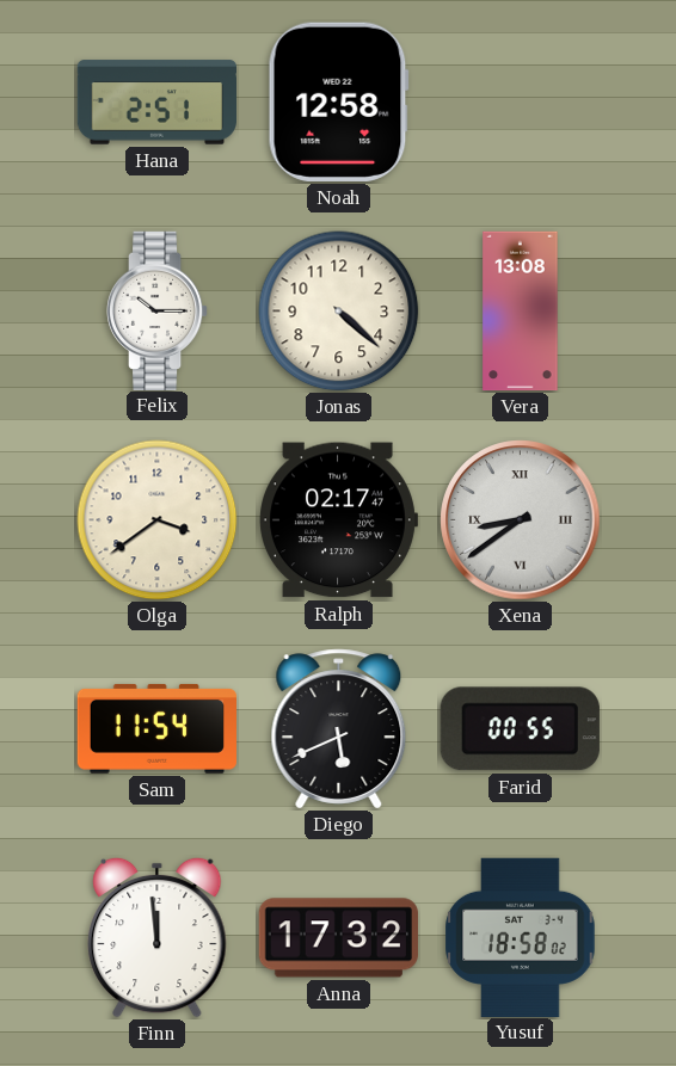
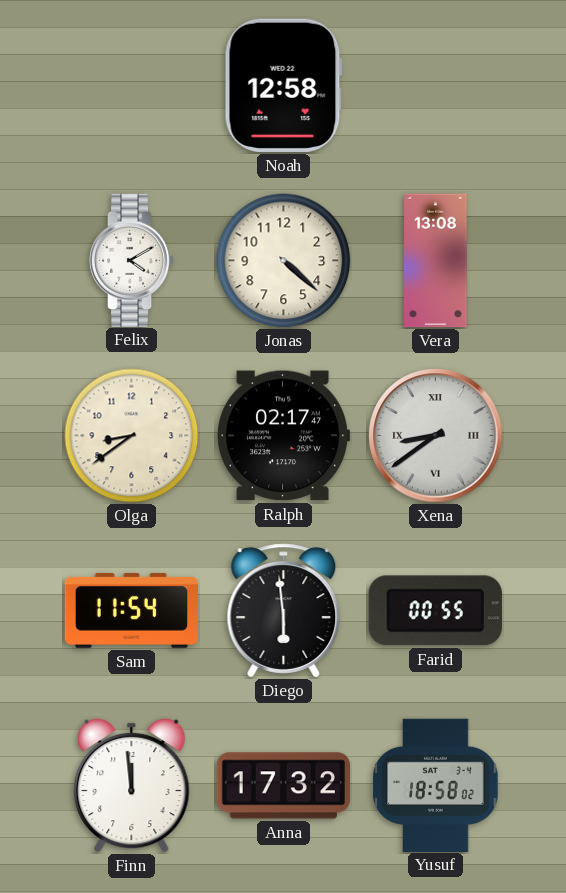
Hana: 2:51 -> none (158, 103)
Felix: 10:15 -> 4:10 (132, 260)
Olga: 3:39 -> 8:39 (132, 436)
Diego: 5:41 -> 5:59 (284, 611)
